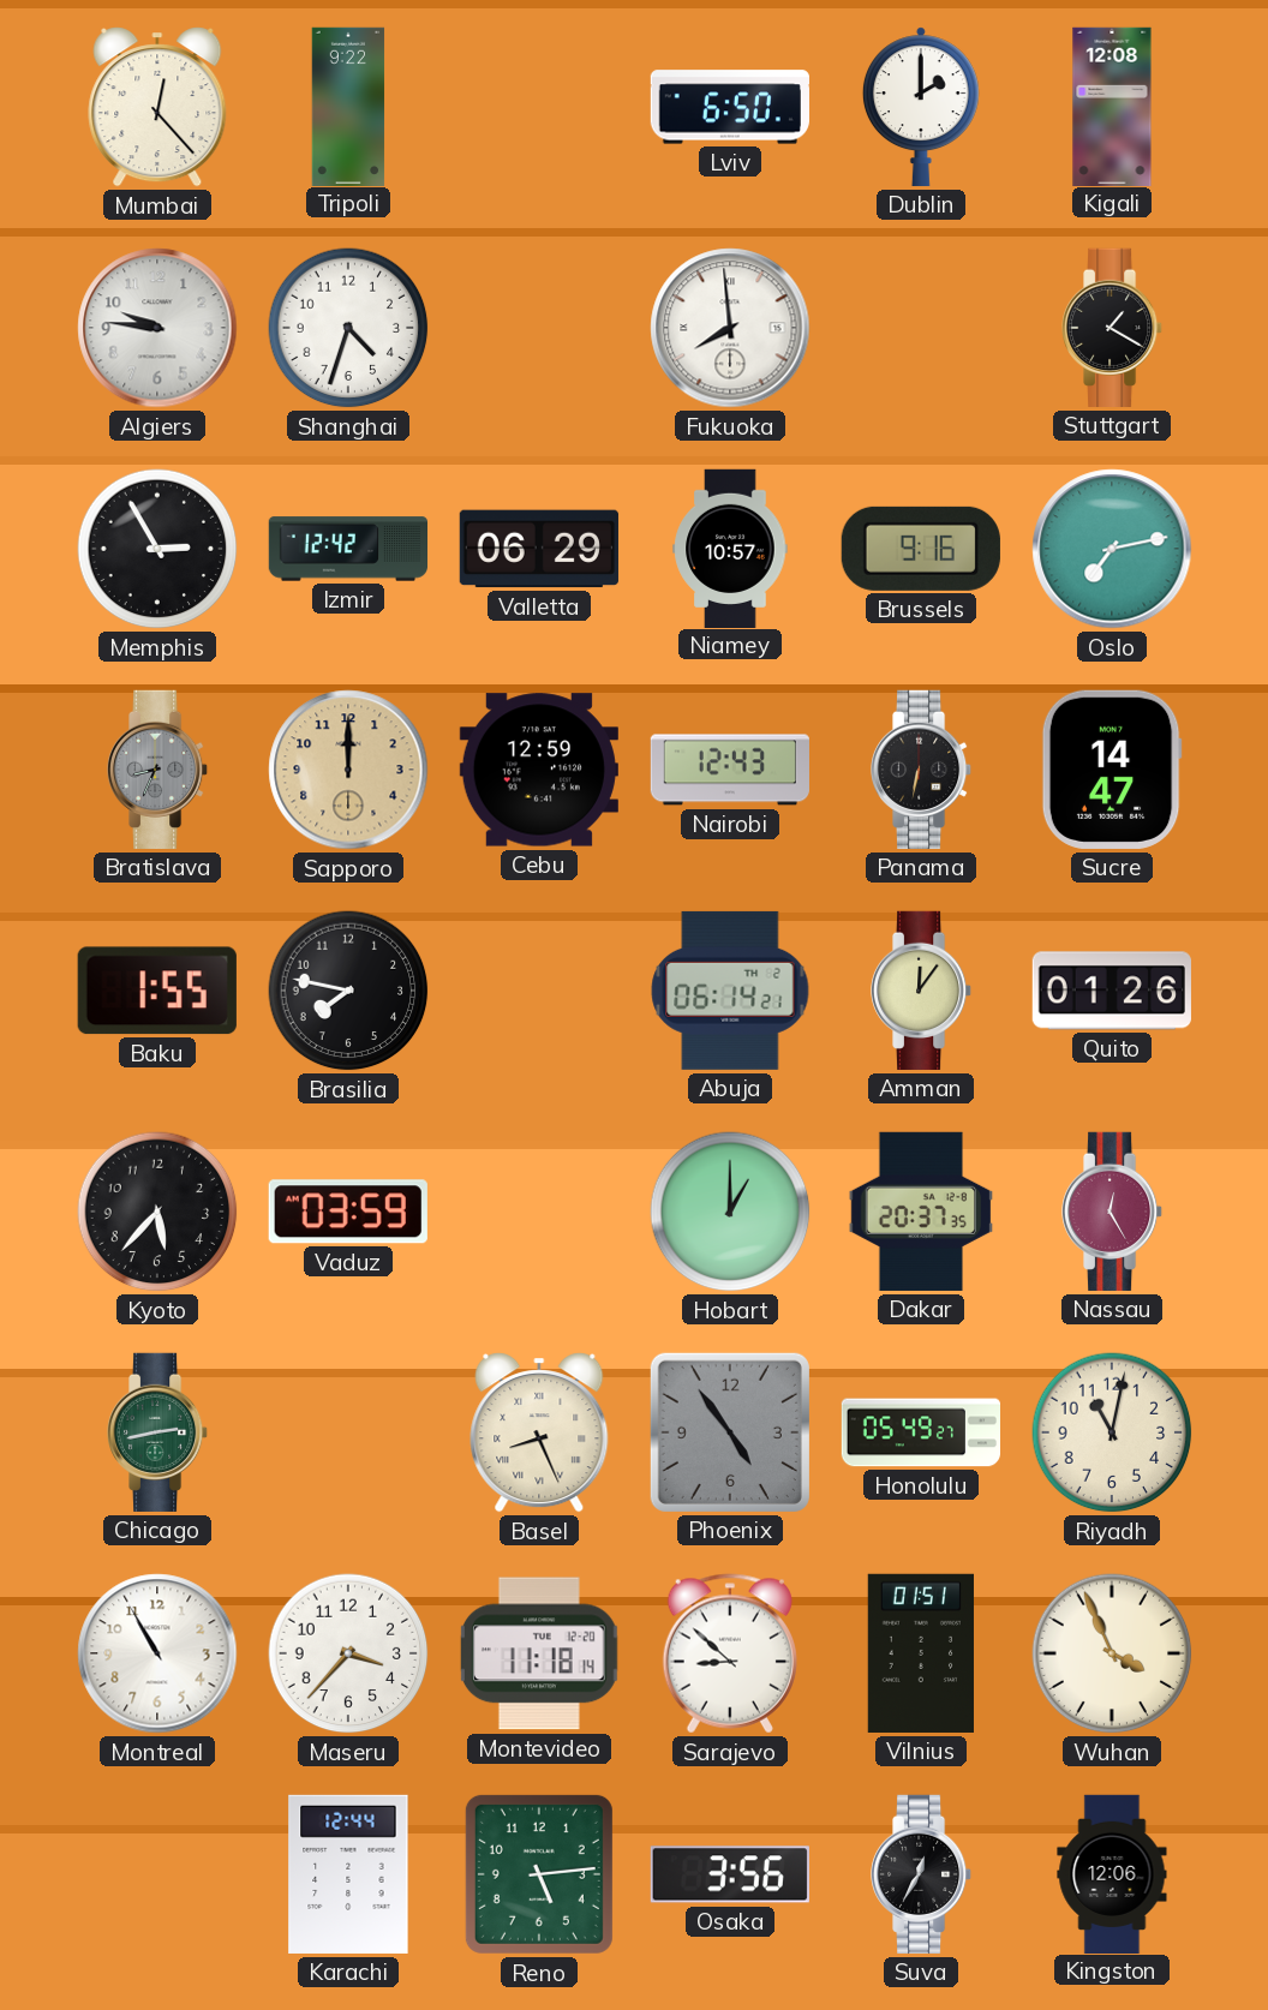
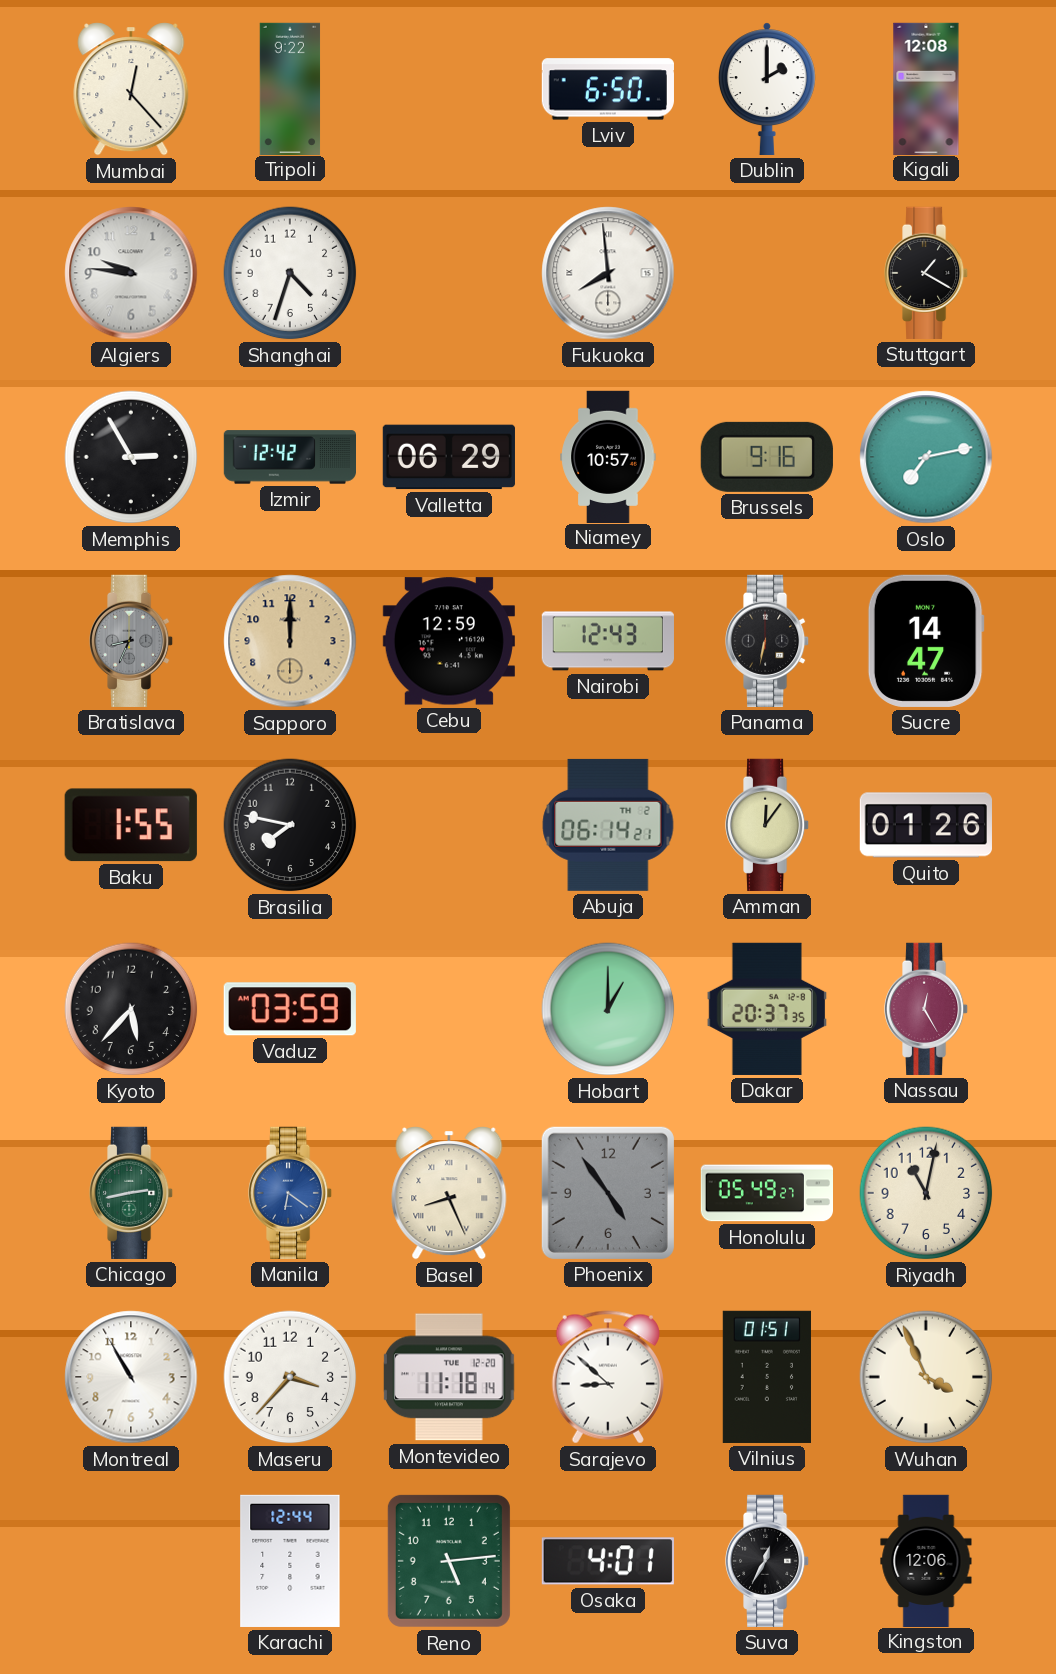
Manila: none -> 6:21 (291, 1193)
Osaka: 3:56 -> 4:01 (608, 1561)
